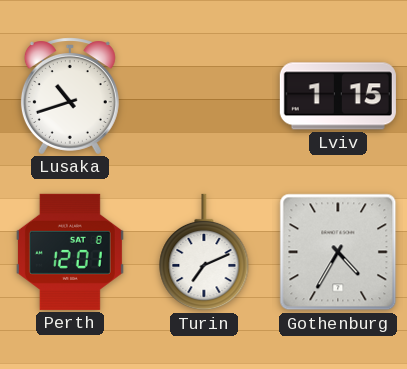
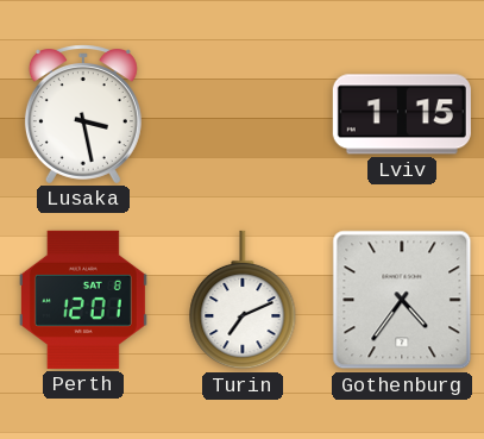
Lusaka: 10:42 -> 3:28 (83, 114)
Gothenburg: 4:35 -> 4:36 (402, 300)
